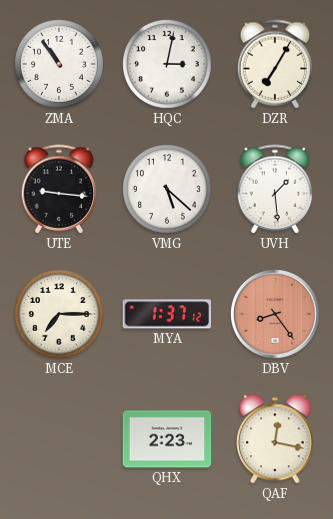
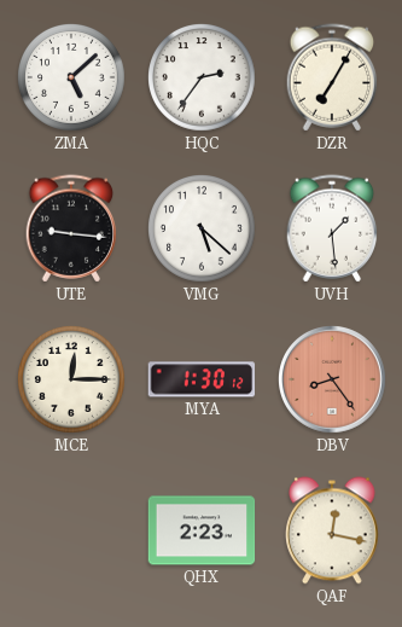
ZMA: 10:54 -> 5:08 (72, 79)
HQC: 3:02 -> 2:36 (203, 79)
MCE: 7:15 -> 12:15 (72, 381)
MYA: 1:37 -> 1:30 (202, 379)
